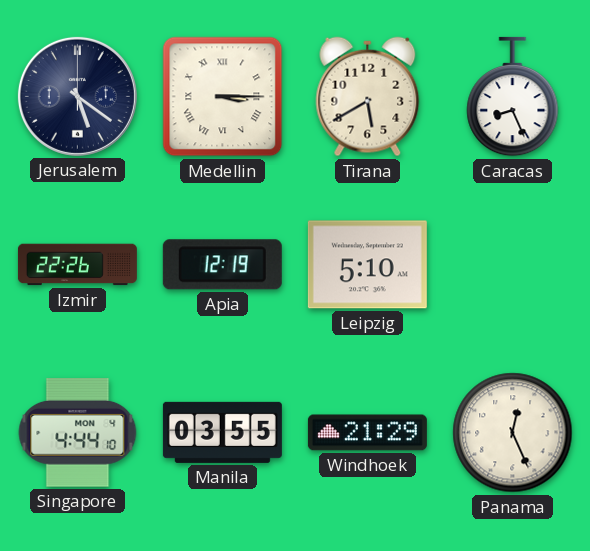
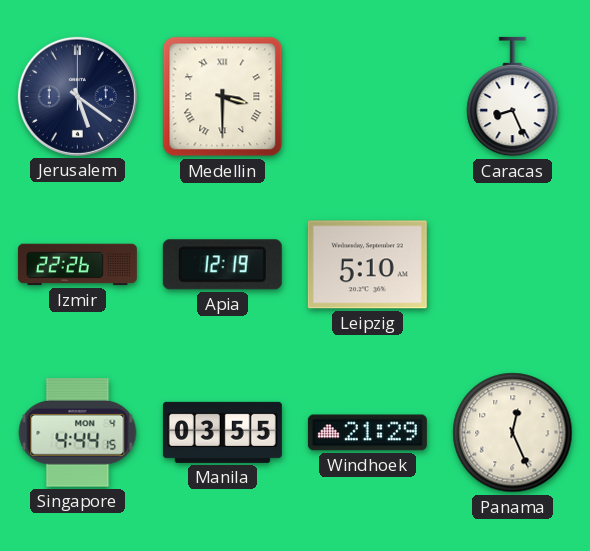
Medellin: 3:15 -> 3:30 (223, 97)
Tirana: 5:40 -> none (368, 97)
Singapore: 4:44:10 -> 4:44:15 (78, 433)
